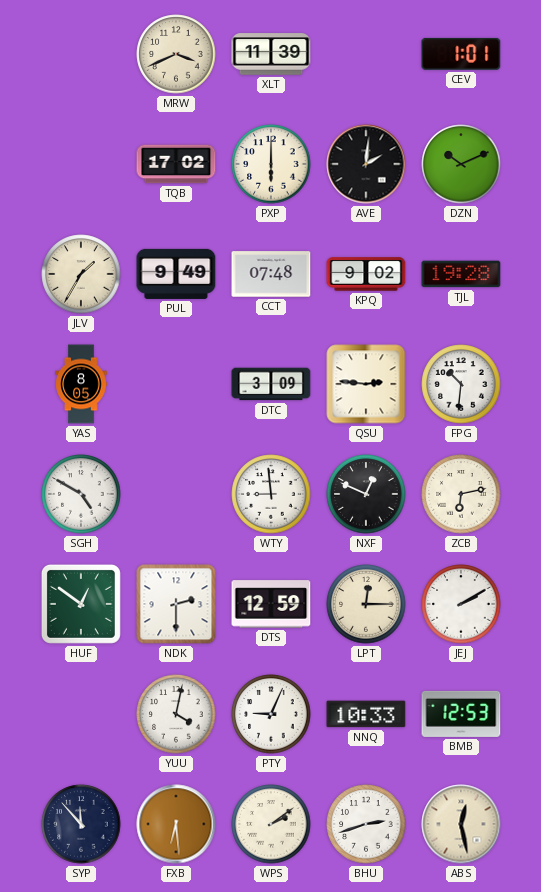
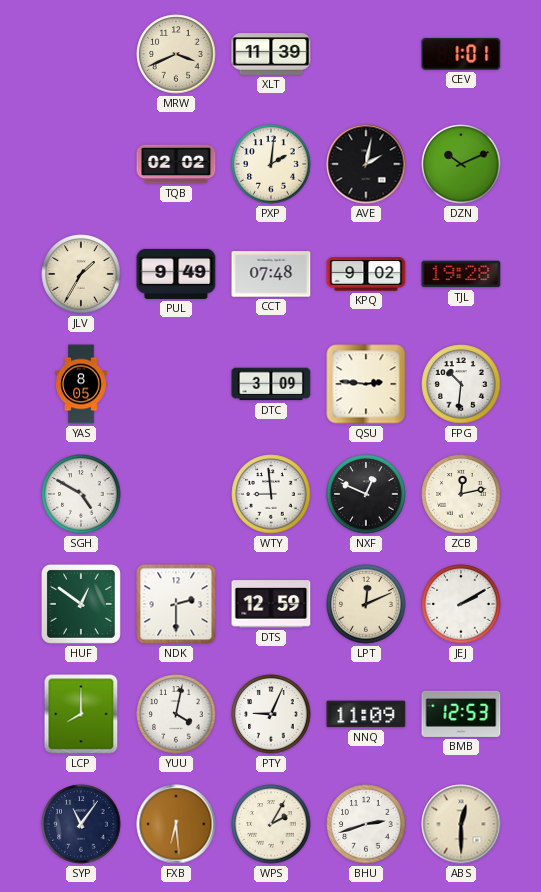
TQB: 17:02 -> 02:02 (176, 164)
PXP: 6:00 -> 2:01 (271, 164)
AVE: 2:01 -> 2:02 (366, 164)
ZCB: 6:13 -> 12:13 (461, 494)
LPT: 12:15 -> 12:11 (366, 604)
LCP: none -> 8:00 (81, 714)
NNQ: 10:33 -> 11:09 (366, 714)
SYP: 11:53 -> 11:06 (81, 824)
WPS: 2:09 -> 2:05 (271, 824)
ABS: 12:28 -> 12:30 (461, 824)
